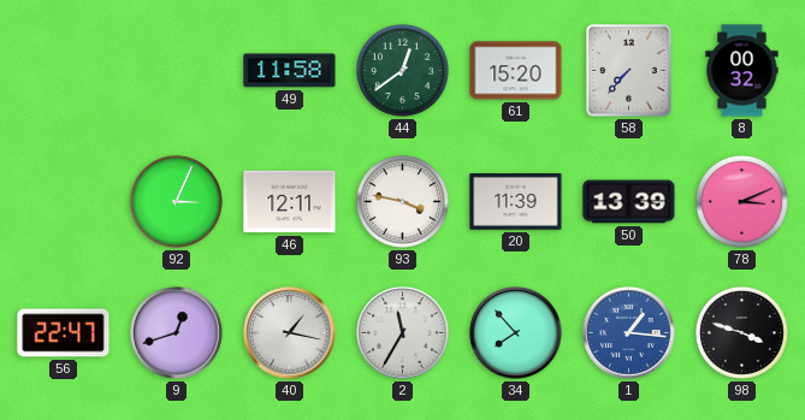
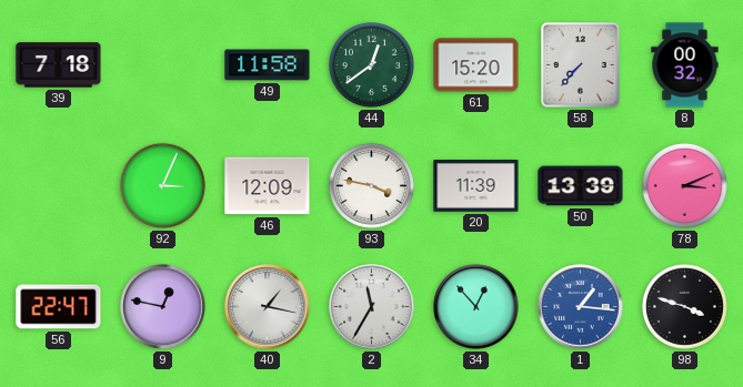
39: none -> 7:18 (59, 65)
46: 12:11 -> 12:09 (268, 186)
9: 12:42 -> 12:47 (163, 307)
34: 7:53 -> 12:53 (476, 307)
